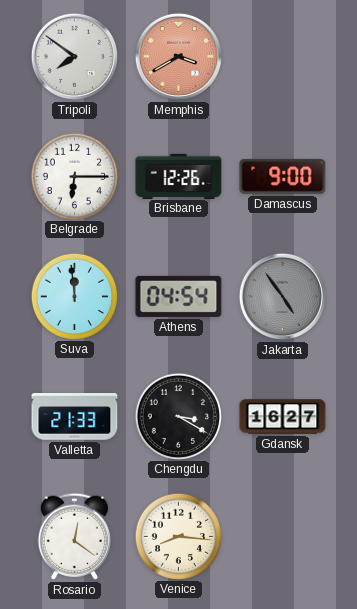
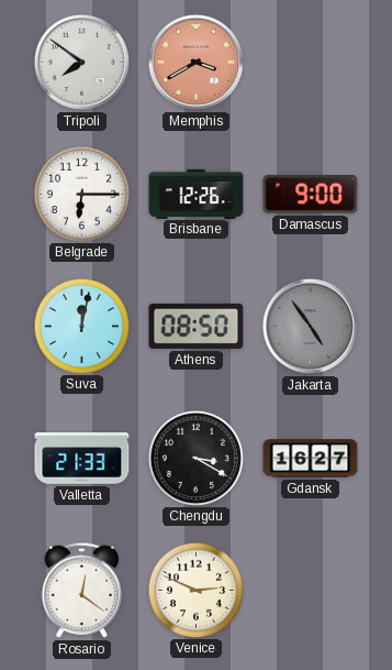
Suva: 11:59 -> 12:02 (81, 326)
Athens: 04:54 -> 08:50 (197, 326)
Venice: 8:16 -> 2:49 (195, 590)
